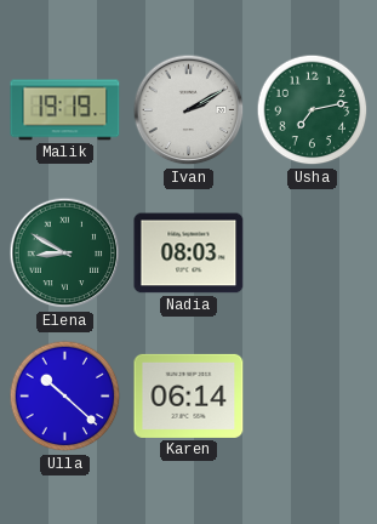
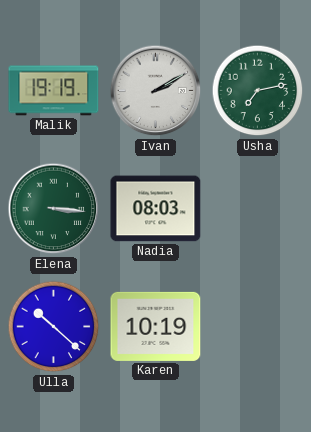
Elena: 8:50 -> 3:16 (54, 209)
Karen: 06:14 -> 10:19 (156, 326)
